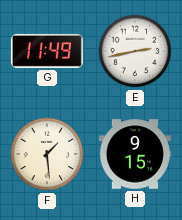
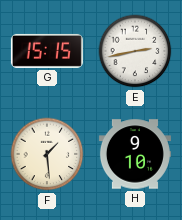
G: 11:49 -> 15:15 (47, 51)
H: 9:15 -> 9:10 (135, 154)
